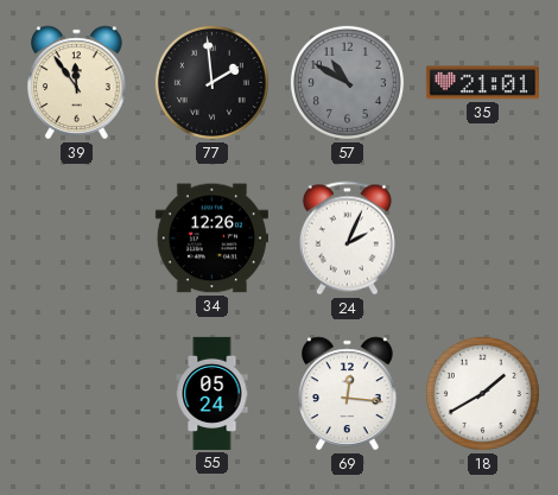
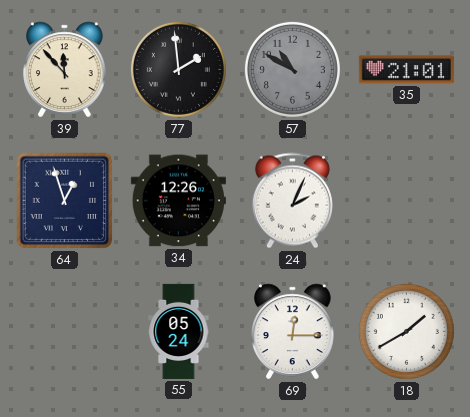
39: 11:54 -> 11:53 (65, 70)
64: none -> 12:57 (65, 201)
69: 12:16 -> 12:15 (293, 332)
